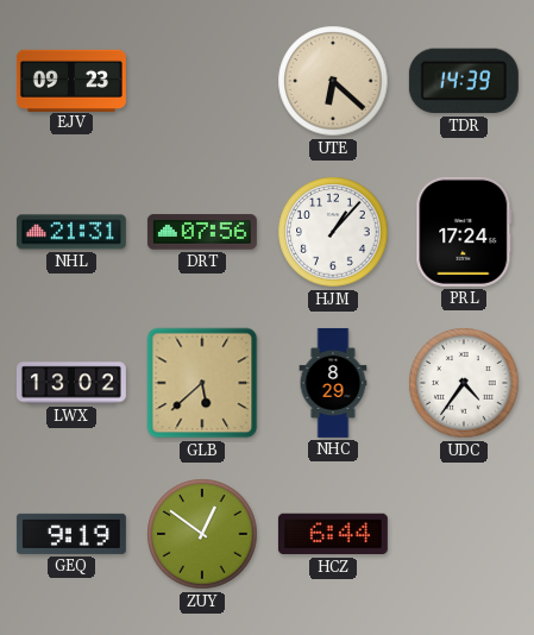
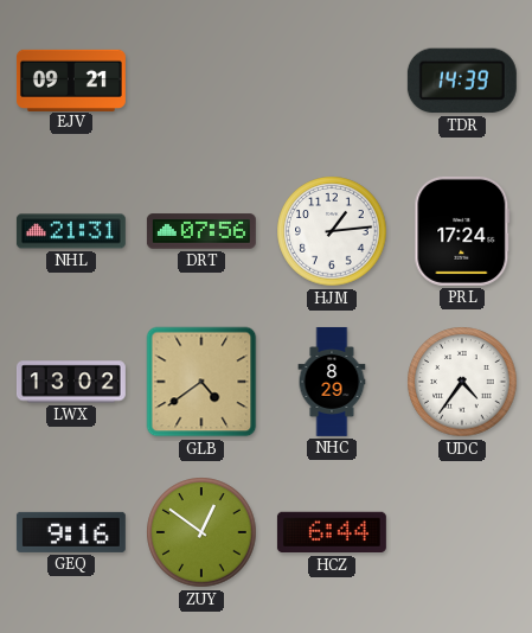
EJV: 09:23 -> 09:21 (71, 79)
UTE: 6:22 -> none (333, 81)
HJM: 1:07 -> 1:14 (332, 231)
GLB: 5:38 -> 4:39 (201, 382)
GEQ: 9:19 -> 9:16 (71, 532)
